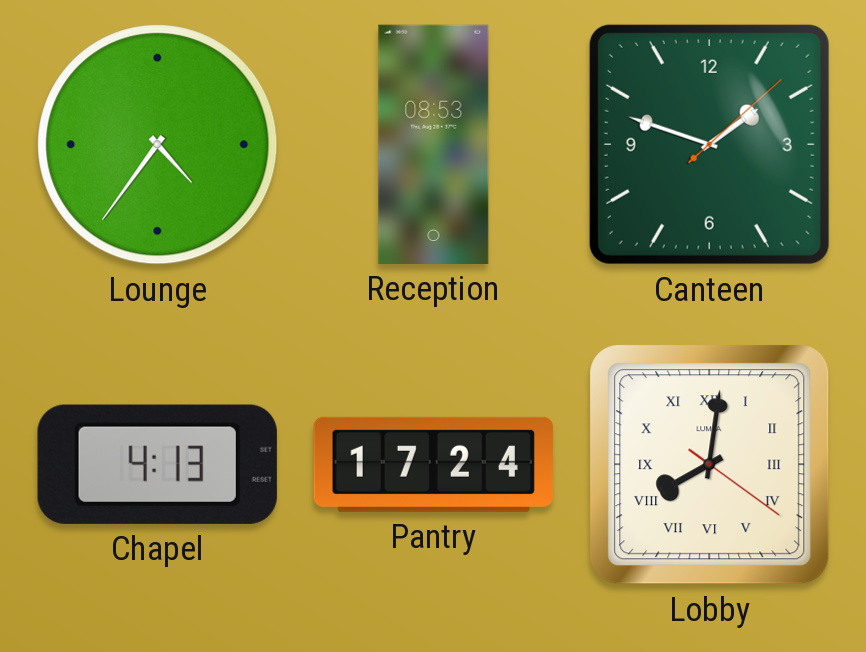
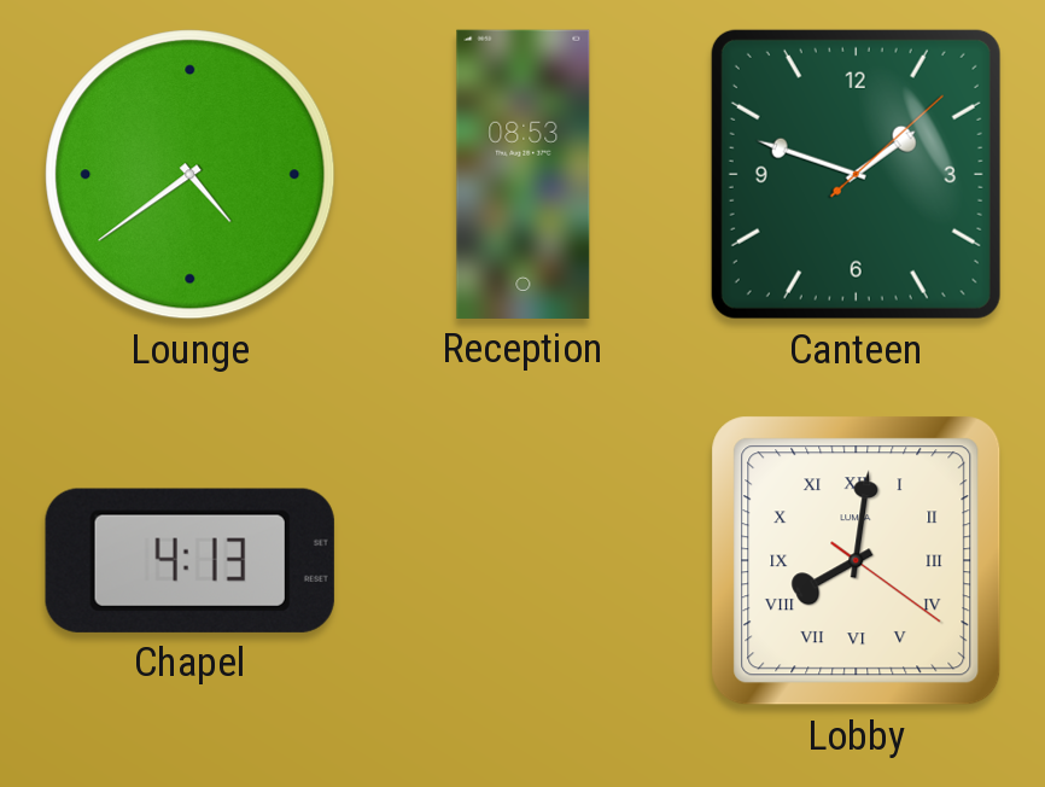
Lounge: 4:36 -> 4:39 (191, 175)
Pantry: 17:24 -> none (433, 464)
